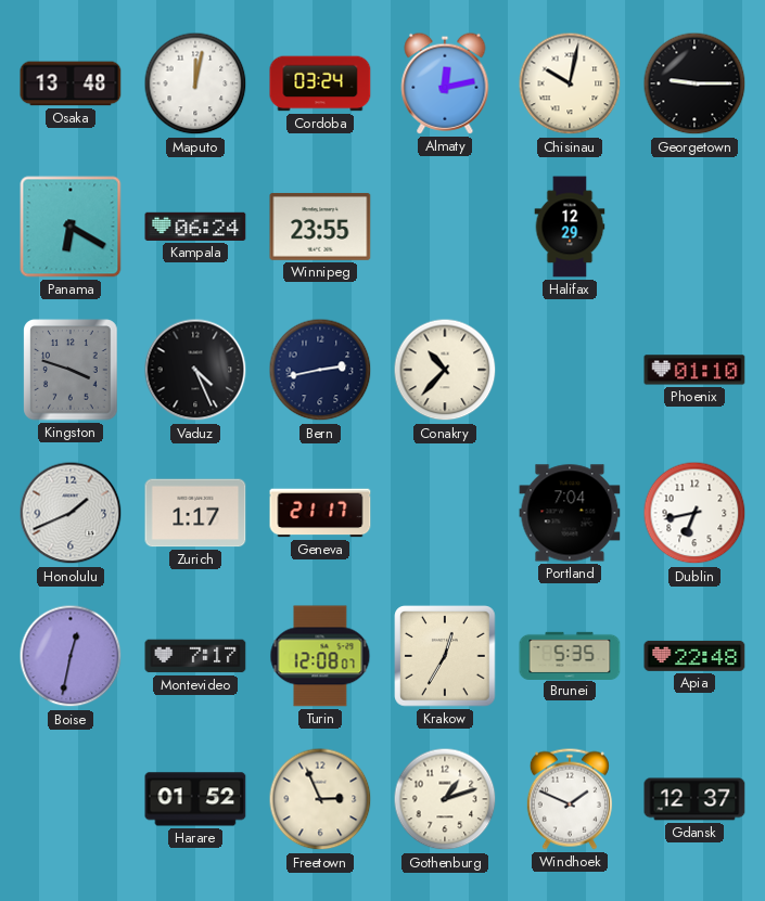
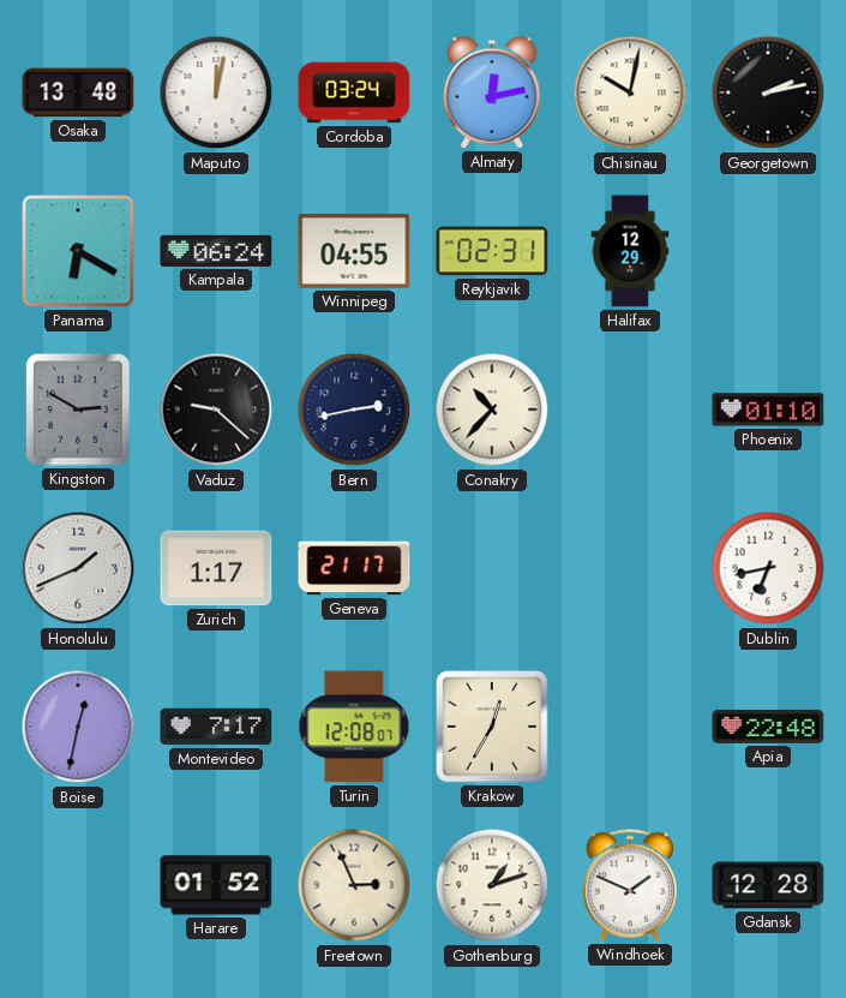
Georgetown: 9:15 -> 2:13 (768, 92)
Winnipeg: 23:55 -> 04:55 (354, 251)
Reykjavik: none -> 02:31 (492, 251)
Kingston: 3:48 -> 2:50 (78, 410)
Vaduz: 4:26 -> 9:22 (216, 410)
Portland: 7:04 -> none (570, 513)
Brunei: 5:35 -> none (570, 655)
Gdansk: 12:37 -> 12:28 (768, 885)
